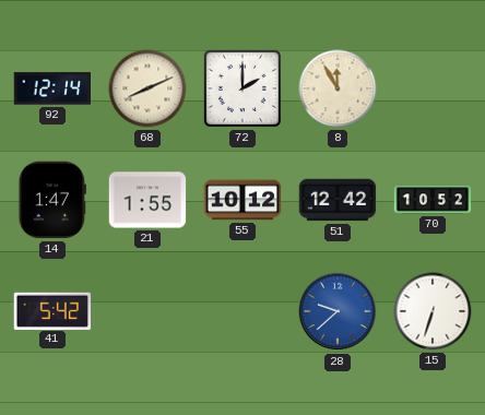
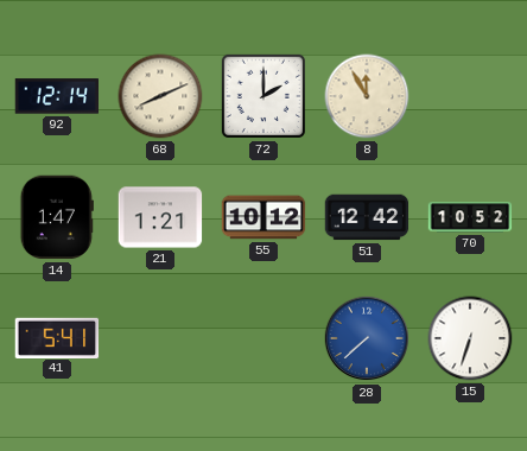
21: 1:55 -> 1:21 (160, 217)
41: 5:42 -> 5:41 (57, 337)
28: 9:38 -> 7:38 (367, 338)
